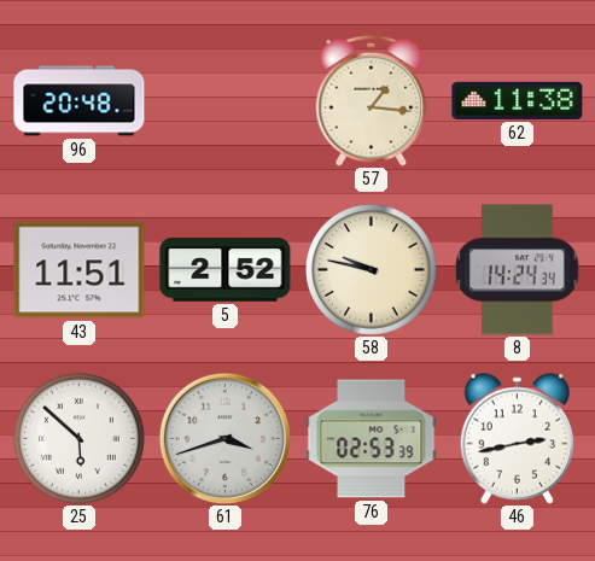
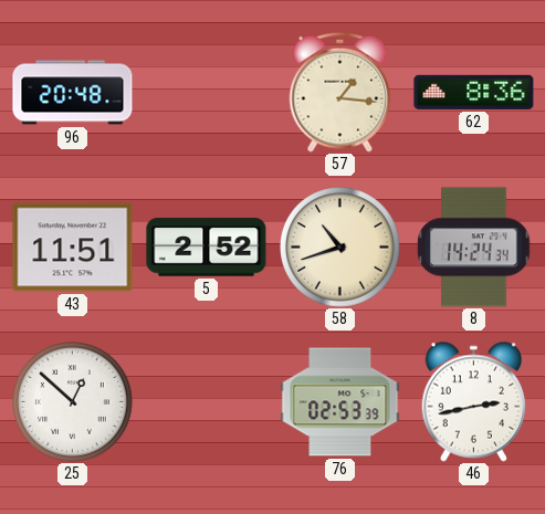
62: 11:38 -> 8:36 (474, 92)
58: 9:47 -> 10:42 (340, 248)
25: 5:52 -> 12:52 (73, 402)
61: 3:42 -> none (224, 438)
